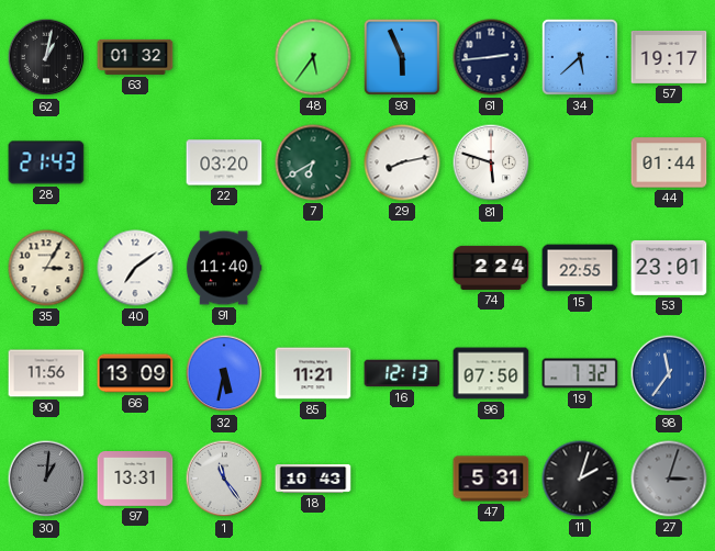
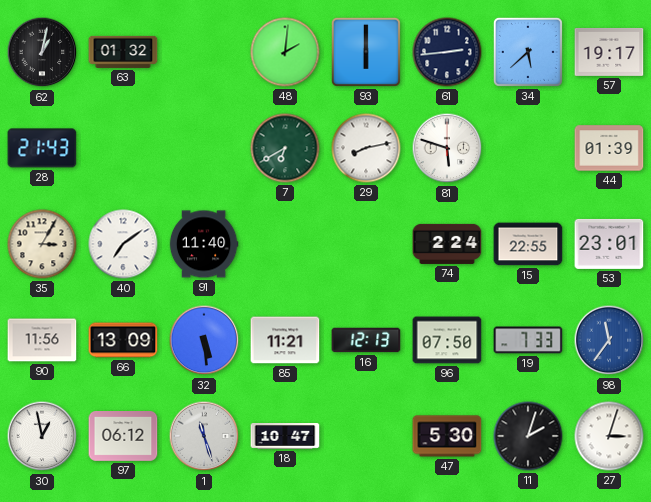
48: 5:36 -> 2:01 (285, 52)
93: 5:56 -> 6:00 (366, 52)
22: 03:20 -> none (224, 162)
44: 01:44 -> 01:39 (609, 148)
32: 5:32 -> 5:29 (204, 340)
19: 7:32 -> 7:33 (528, 340)
30: 1:01 -> 12:58 (42, 436)
30 dial: grey -> white (42, 436)
97: 13:31 -> 06:12 (123, 437)
1: 11:24 -> 11:27 (204, 436)
18: 10:43 -> 10:47 (285, 436)
47: 5:31 -> 5:30 (447, 436)
27 dial: grey -> white (609, 436)
